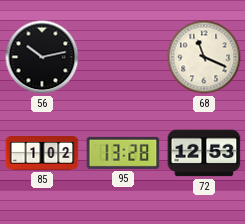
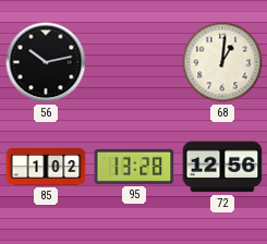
68: 11:19 -> 1:01 (222, 62)
72: 12:53 -> 12:56 (222, 167)
